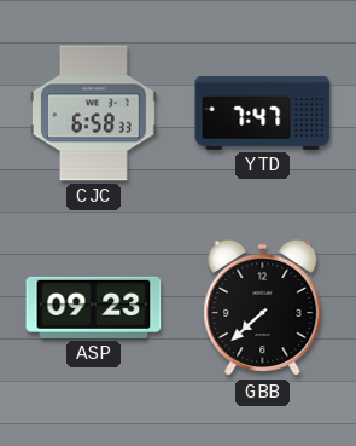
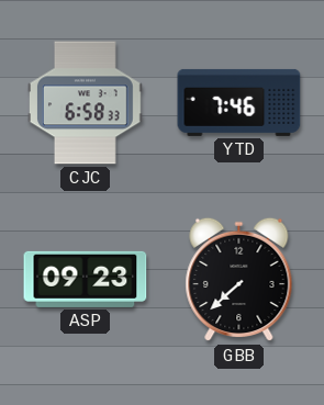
YTD: 7:47 -> 7:46 (239, 102)
